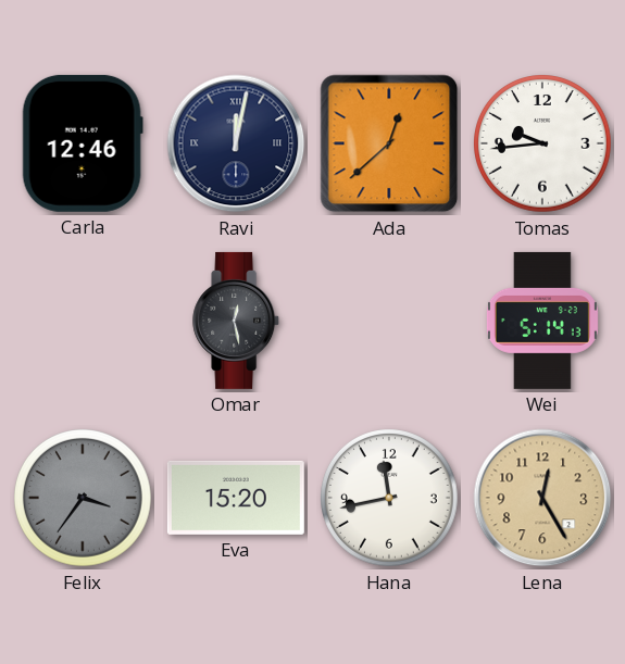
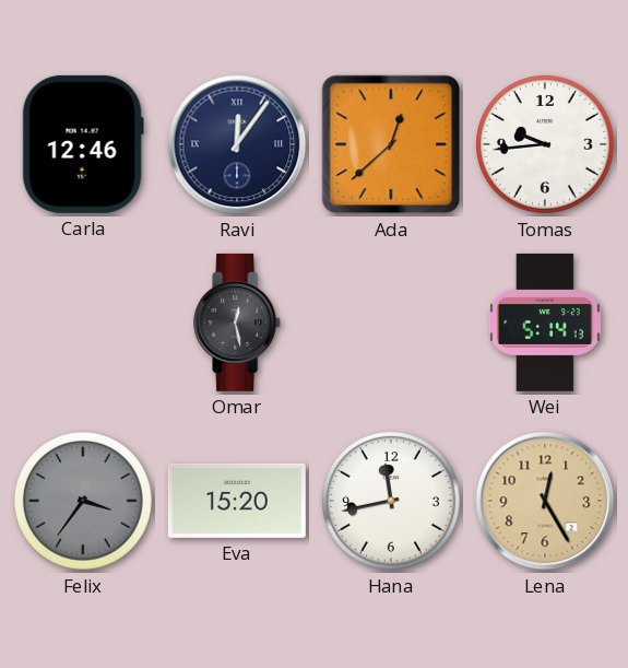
Ravi: 12:02 -> 12:06 (237, 144)
